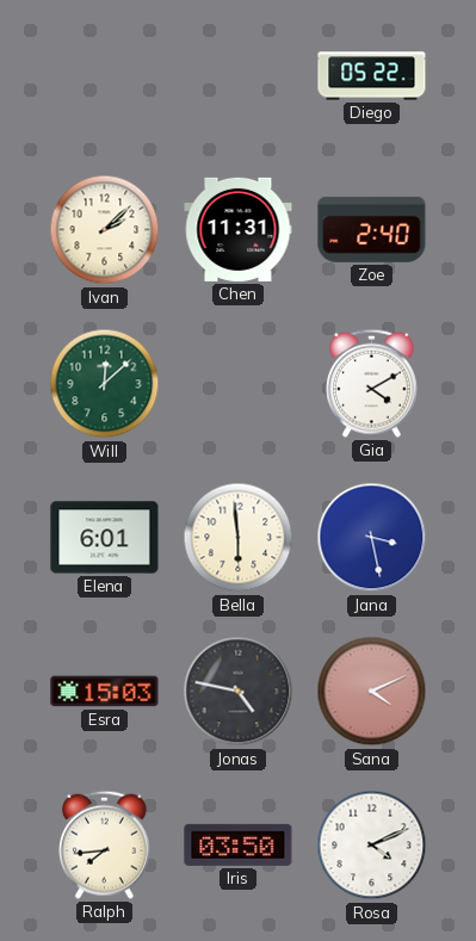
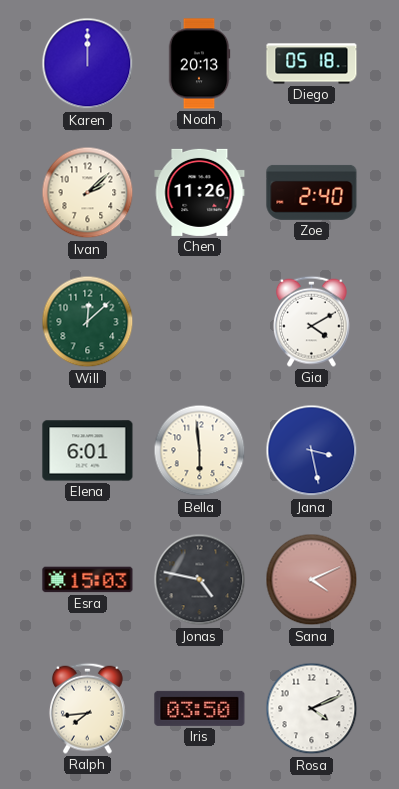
Karen: none -> 12:00 (88, 64)
Noah: none -> 20:13 (199, 64)
Diego: 05:22 -> 05:18 (312, 64)
Chen: 11:31 -> 11:26 (200, 192)
